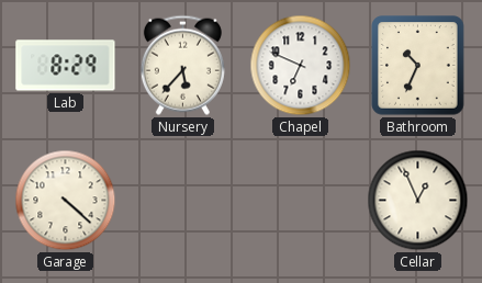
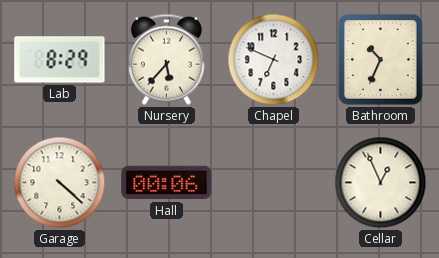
Hall: none -> 00:06 (167, 183)
